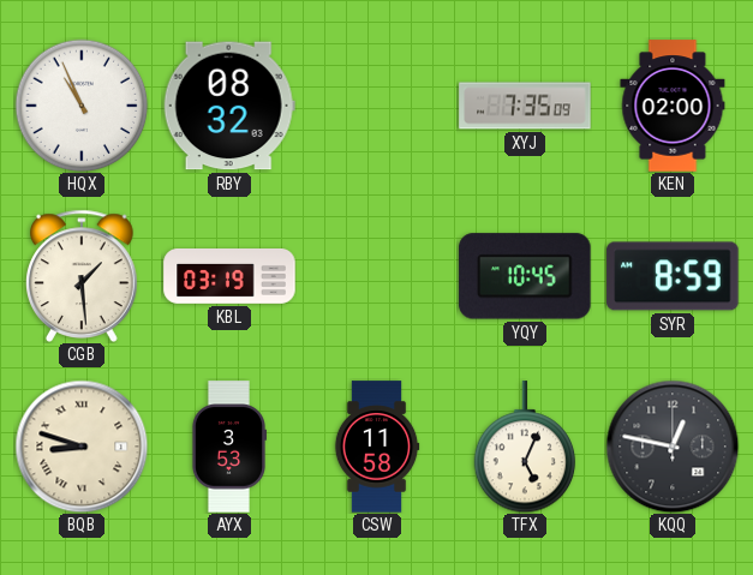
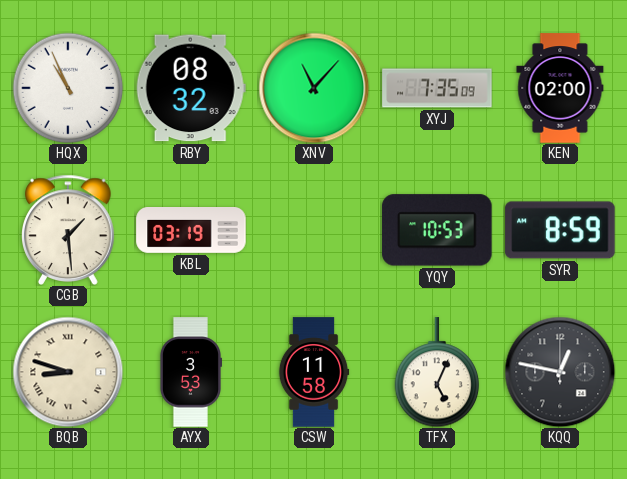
XNV: none -> 11:07 (314, 88)
YQY: 10:45 -> 10:53 (437, 230)
